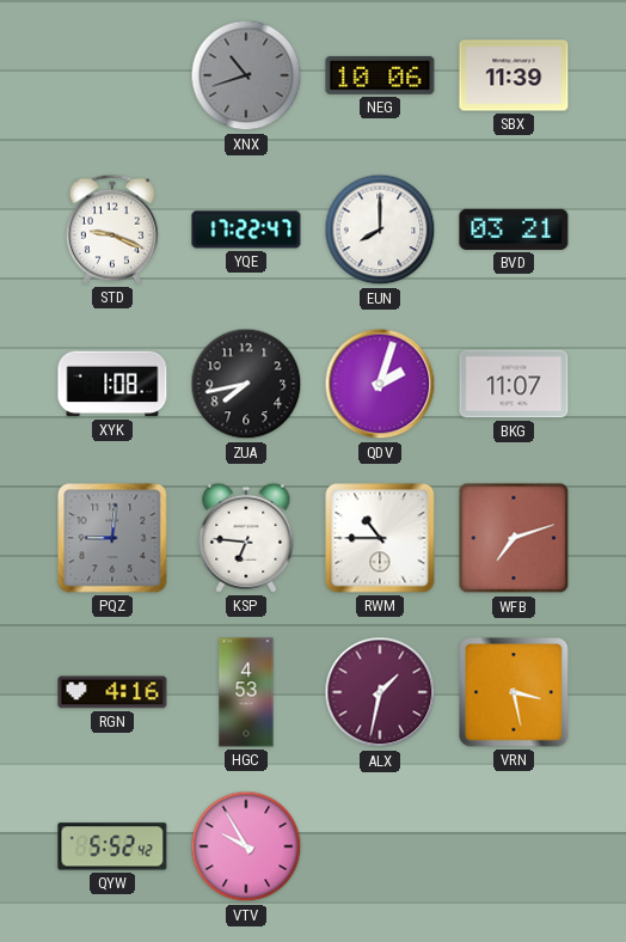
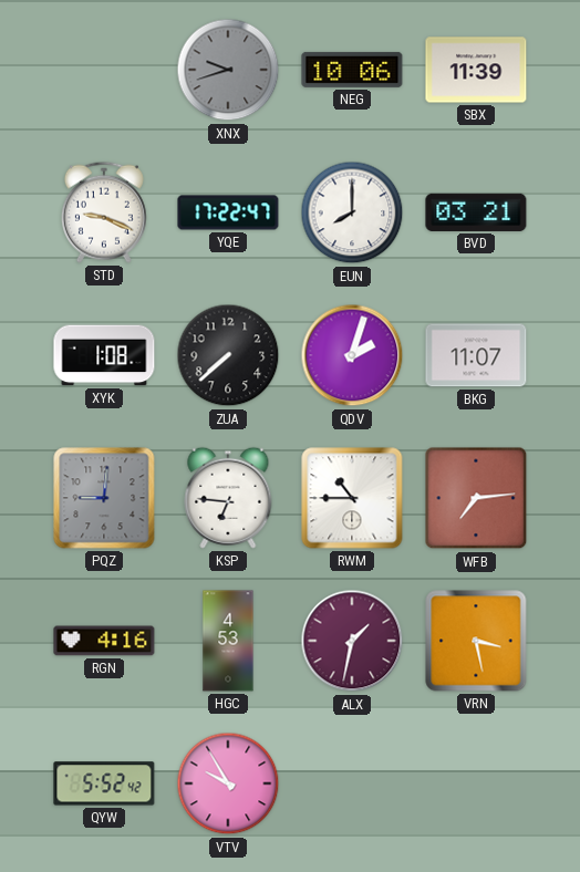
XNX: 10:42 -> 9:42 (228, 70)
ZUA: 7:43 -> 7:38 (228, 355)
WFB: 7:12 -> 7:14 (476, 498)
